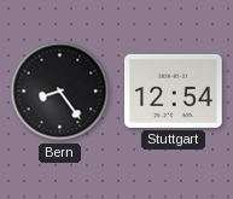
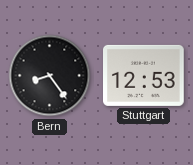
Stuttgart: 12:54 -> 12:53 (144, 75)
